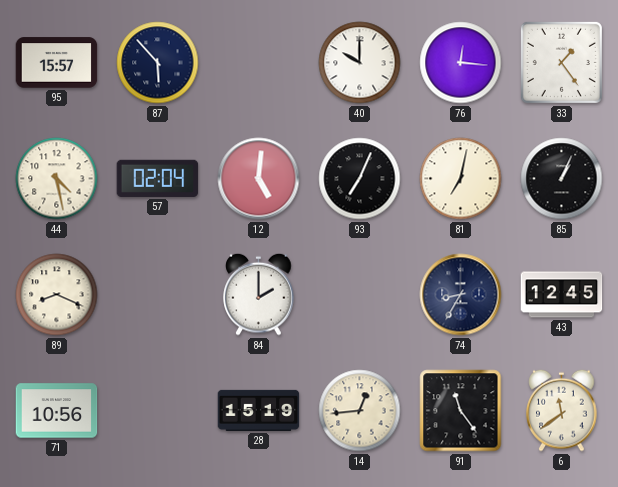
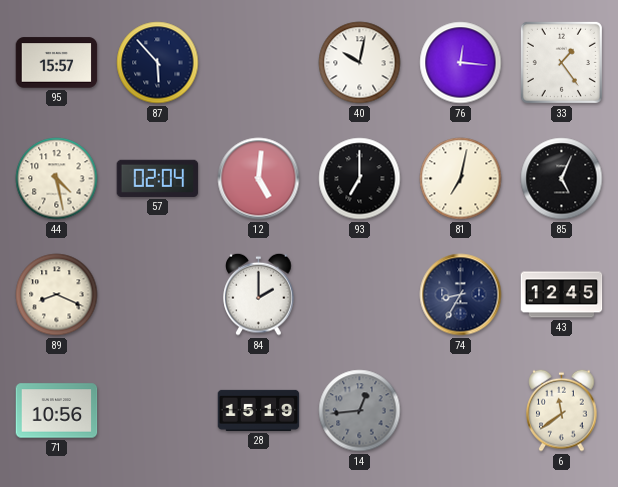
40: 10:00 -> 10:02 (360, 63)
93: 7:04 -> 7:00 (360, 179)
85: 1:04 -> 5:04 (562, 179)
14 dial: cream -> grey (360, 411)
91: 11:24 -> none (461, 411)
